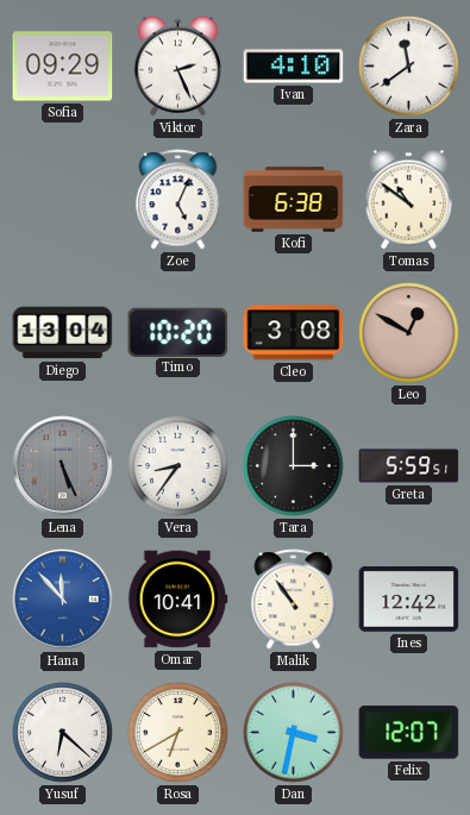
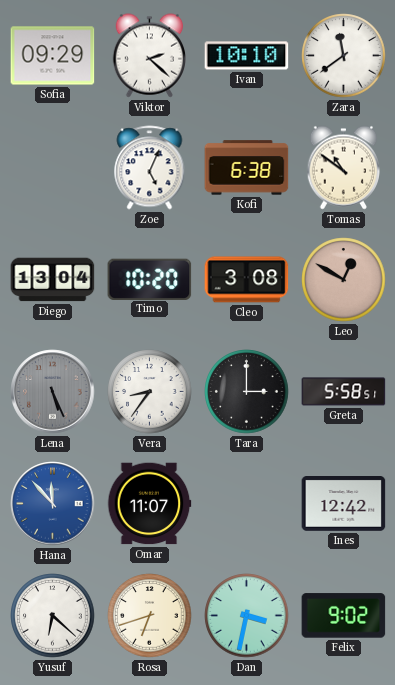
Viktor: 2:26 -> 2:22 (149, 56)
Ivan: 4:10 -> 10:10 (247, 56)
Greta: 5:59 -> 5:58 (344, 392)
Omar: 10:41 -> 11:07 (149, 504)
Malik: 10:54 -> none (294, 600)
Rosa: 6:40 -> 6:42 (150, 616)
Felix: 12:07 -> 9:02 (344, 616)
